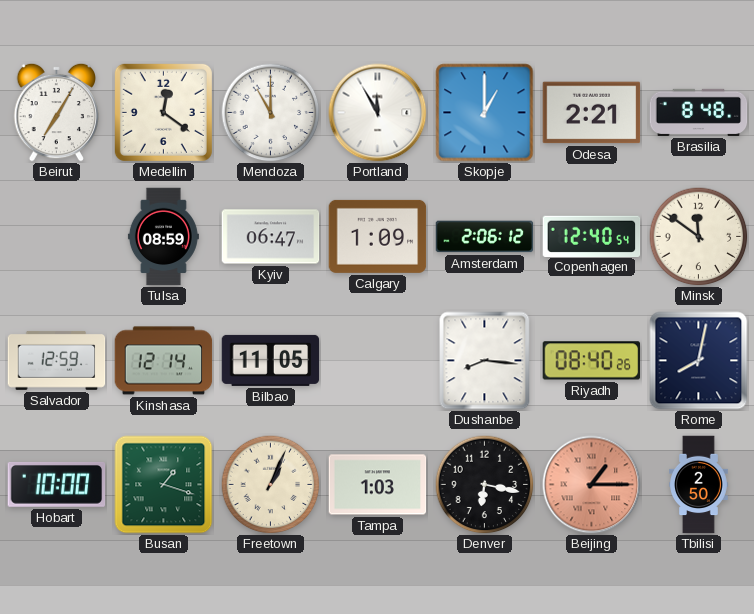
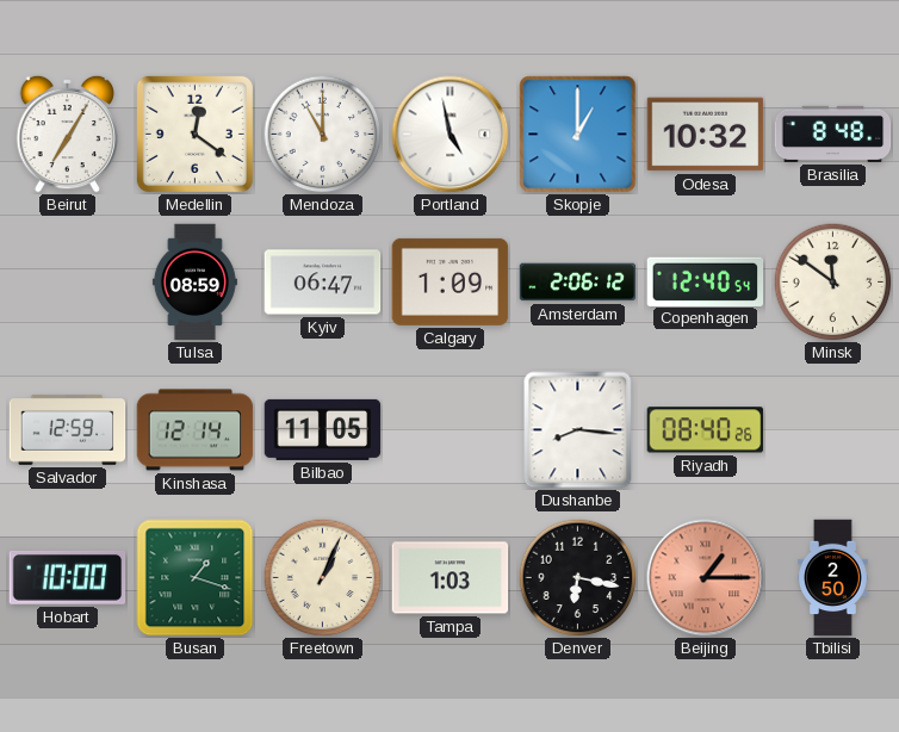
Portland: 11:55 -> 4:58 (451, 135)
Odesa: 2:21 -> 10:32 (706, 135)
Rome: 8:02 -> none (699, 361)
